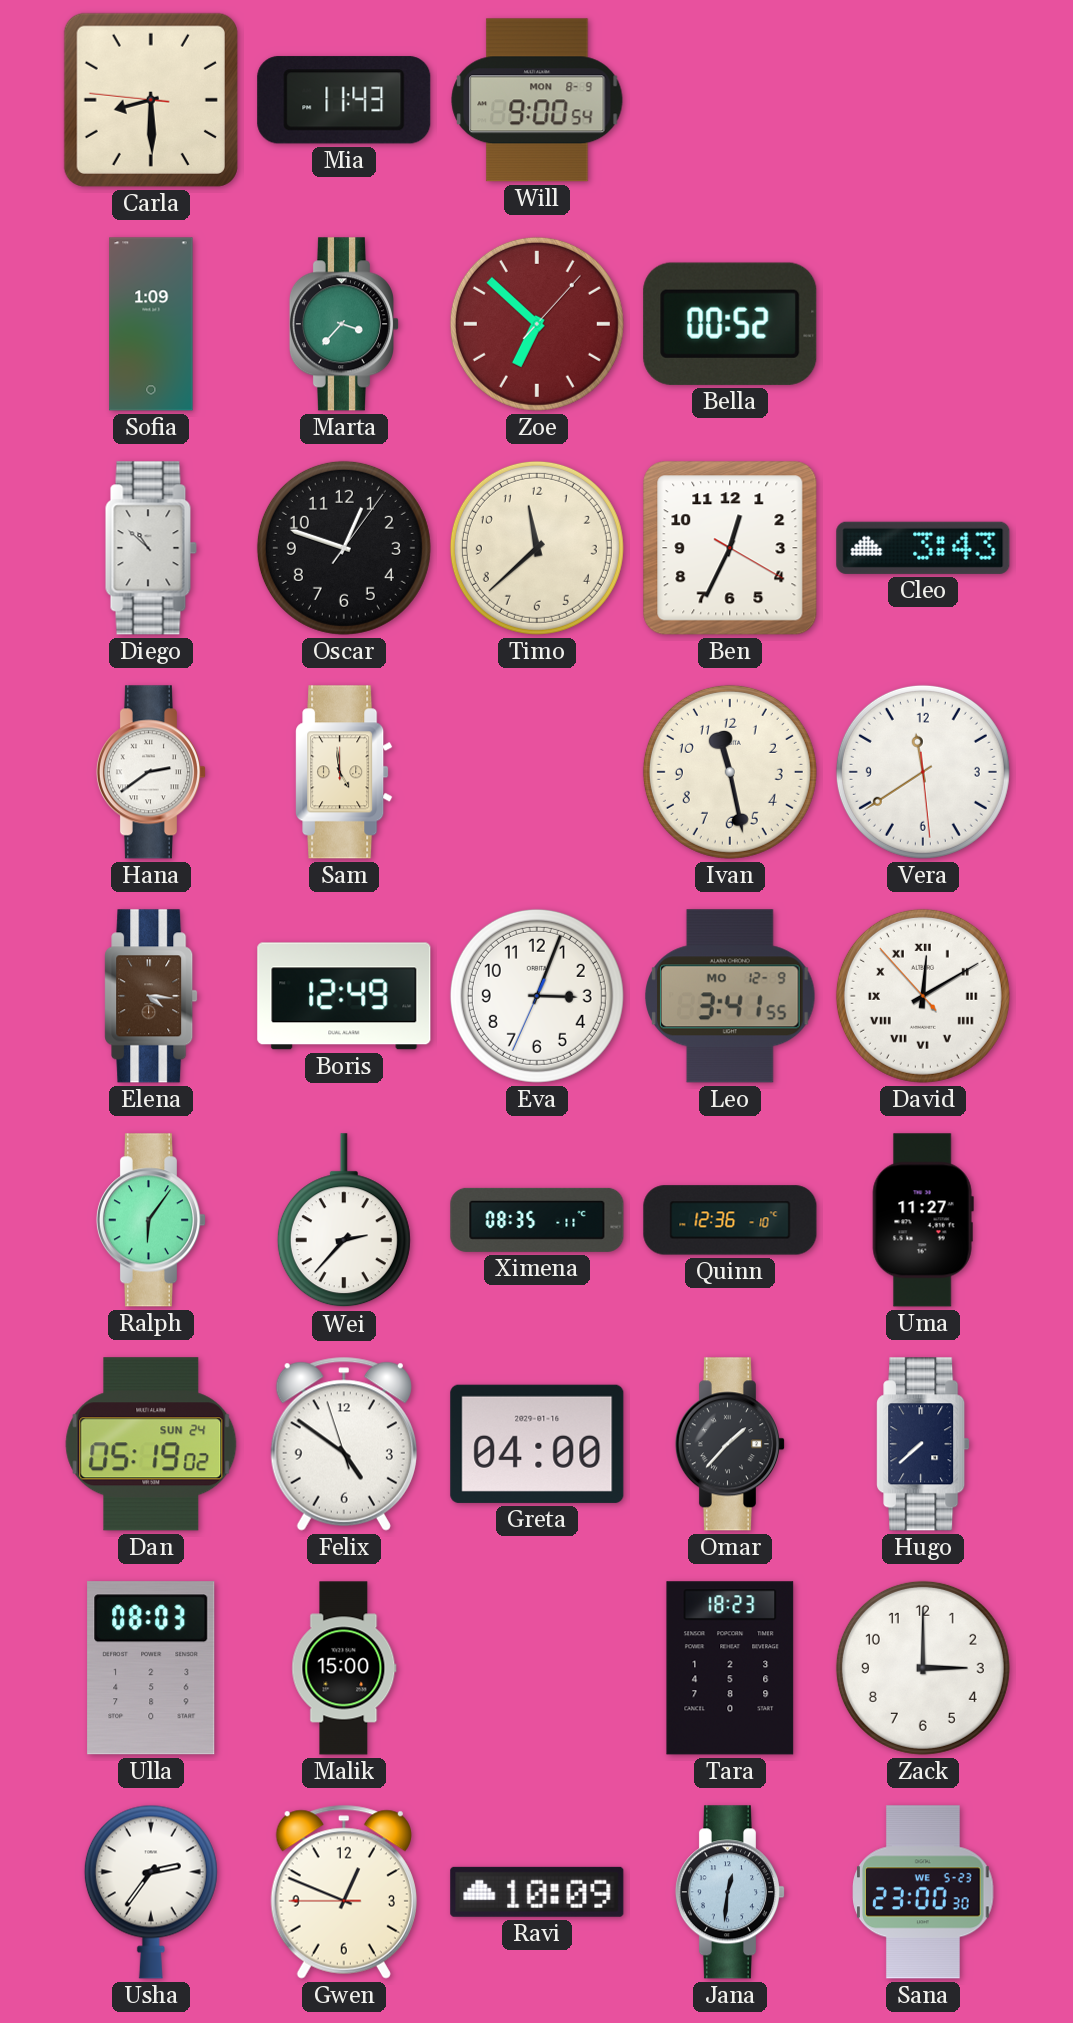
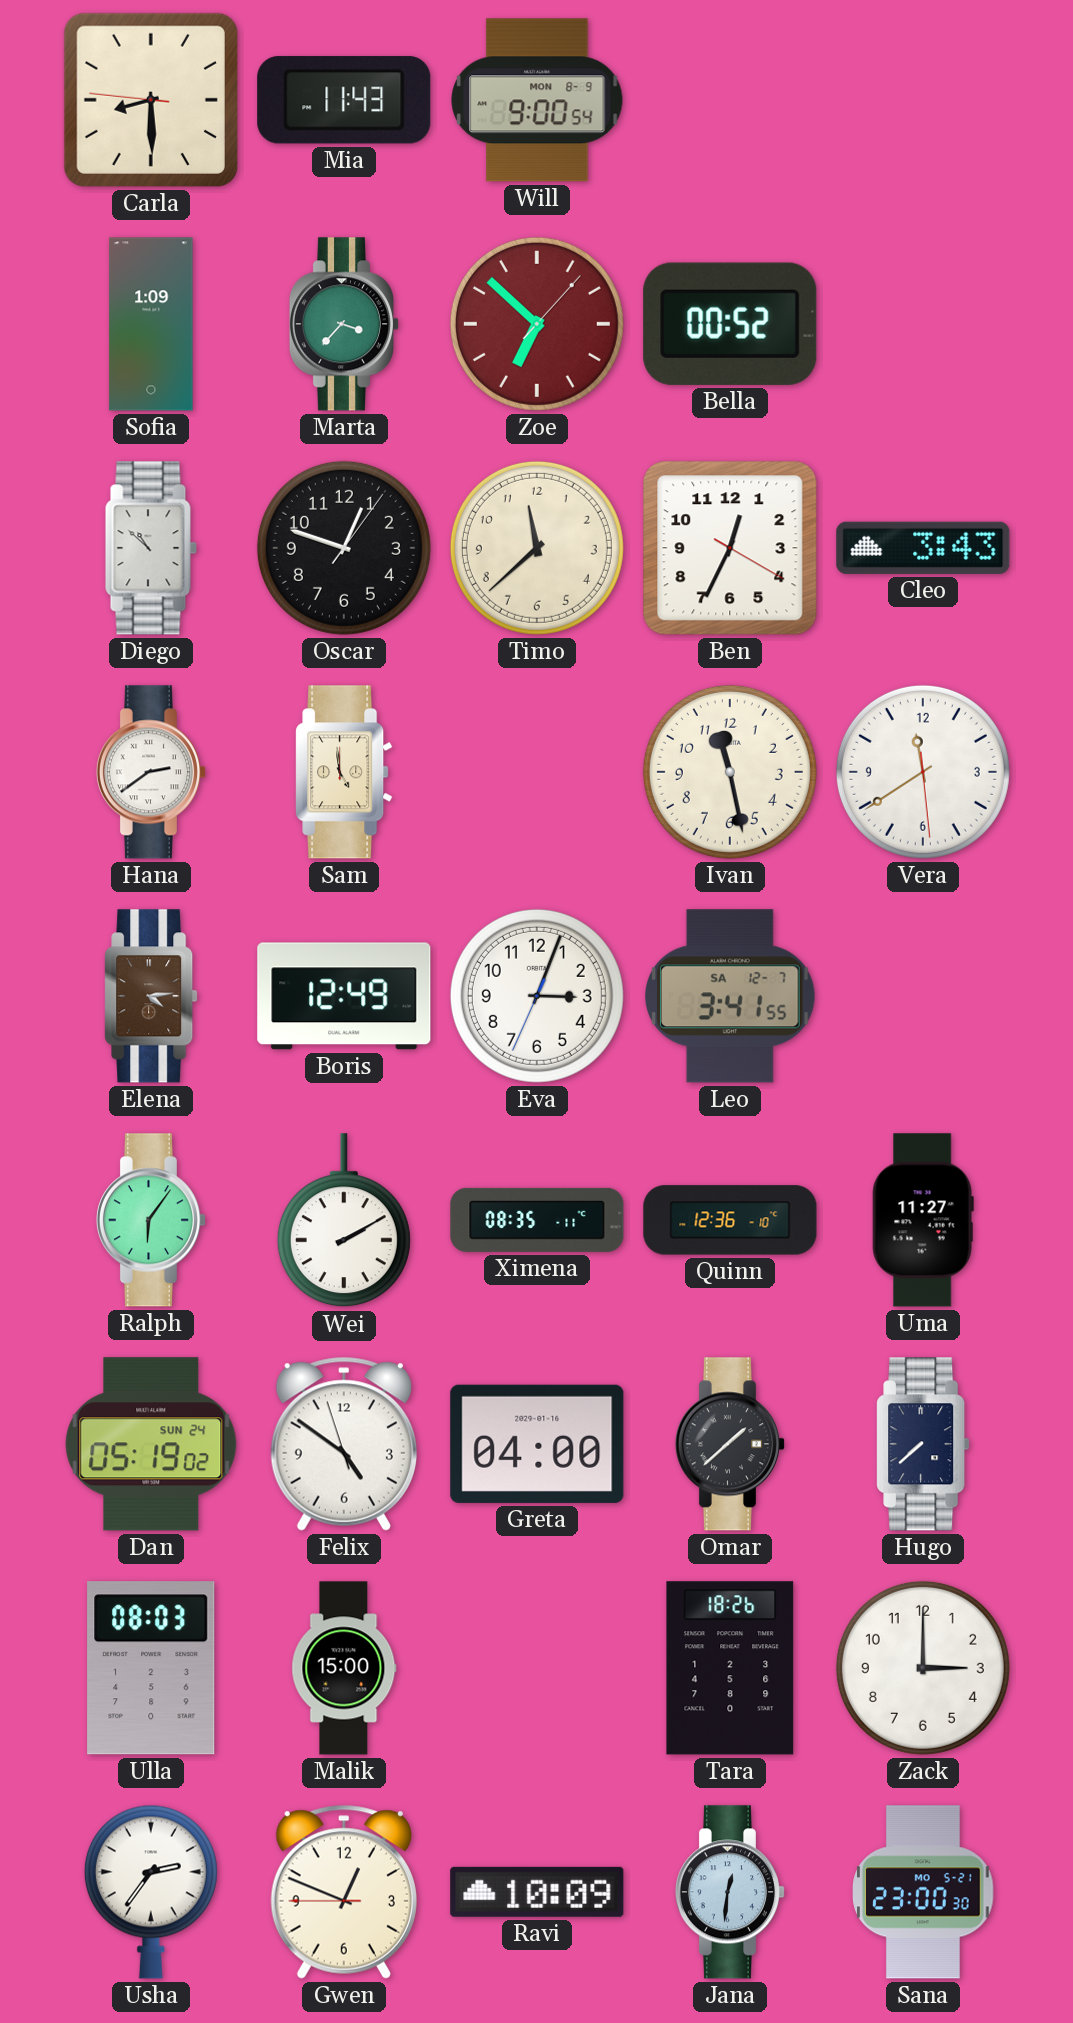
Elena: 4:16 -> 4:14 (151, 996)
Leo date: MO 12-9 -> SA 12-7 (730, 996)
David: 12:09 -> none (923, 996)
Wei: 2:37 -> 2:10 (344, 1221)
Omar: 1:37 -> 1:38 (729, 1444)
Tara: 18:23 -> 18:26 (730, 1668)
Sana date: WE 5-23 -> MO 5-21 (923, 1892)
